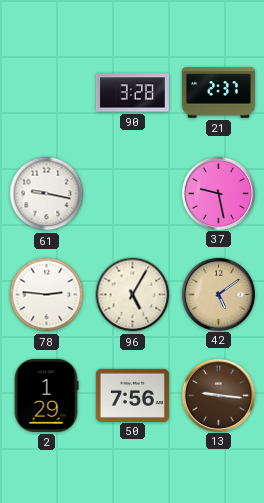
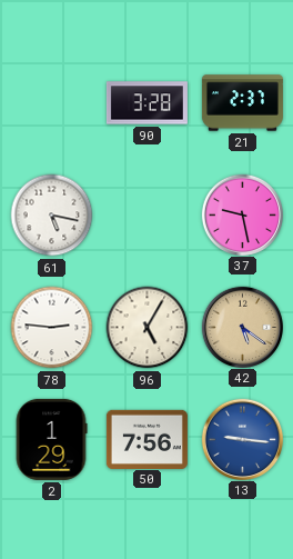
61: 9:17 -> 5:17 (52, 216)
42: 5:09 -> 5:21 (242, 327)
13 dial: brown -> blue (242, 439)
